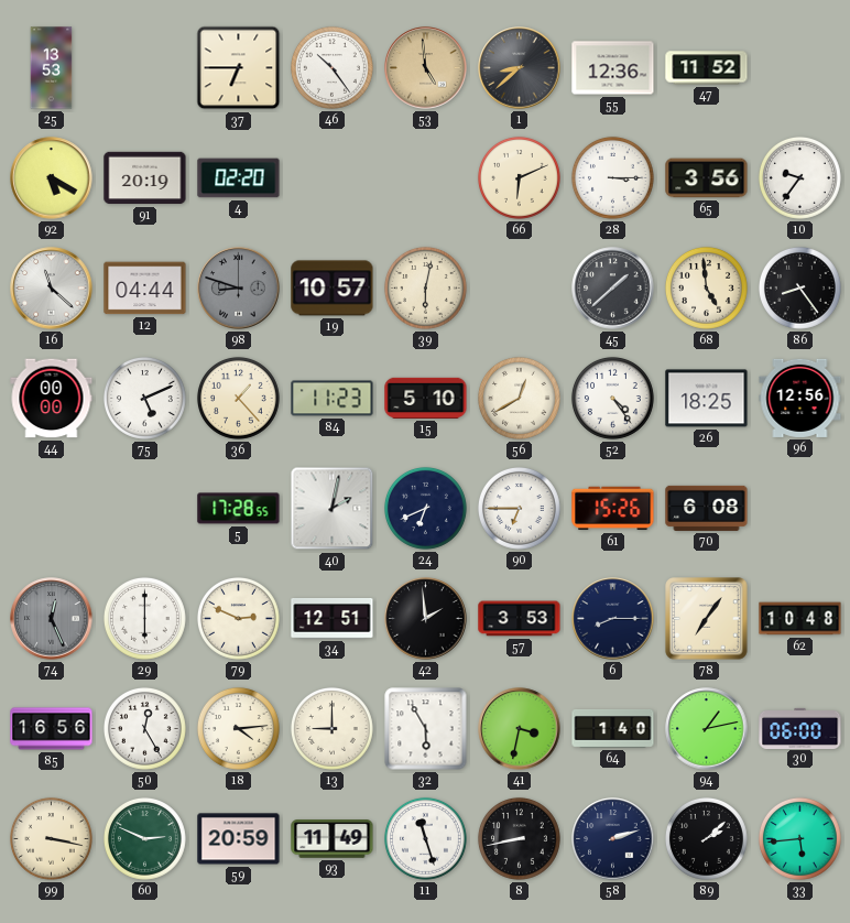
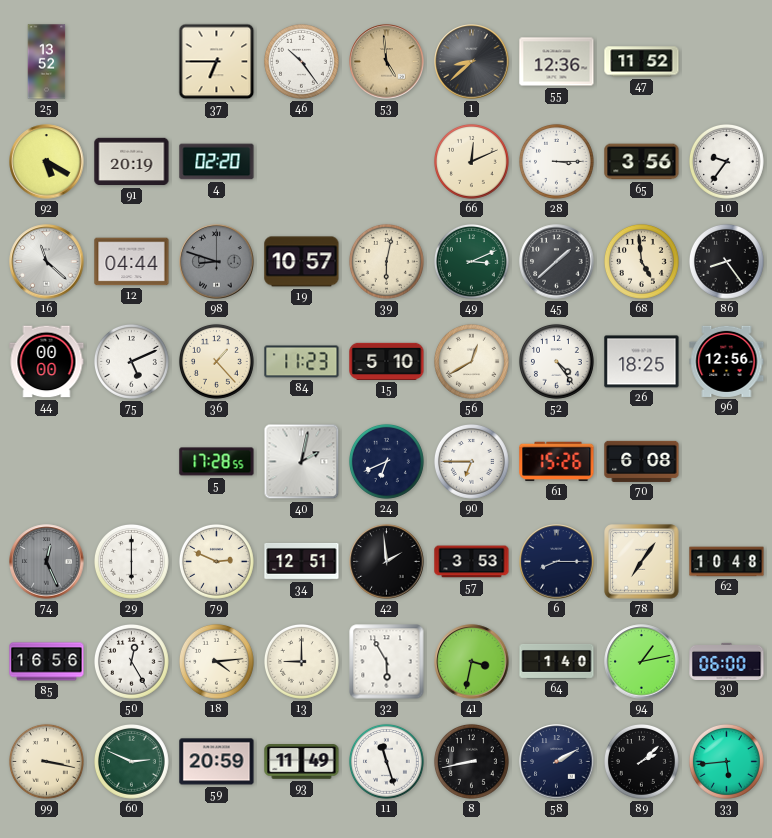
25: 13:53 -> 13:52 (47, 62)
66: 6:11 -> 12:11 (472, 162)
49: none -> 3:11 (472, 262)
58: 2:12 -> 2:10 (557, 762)
